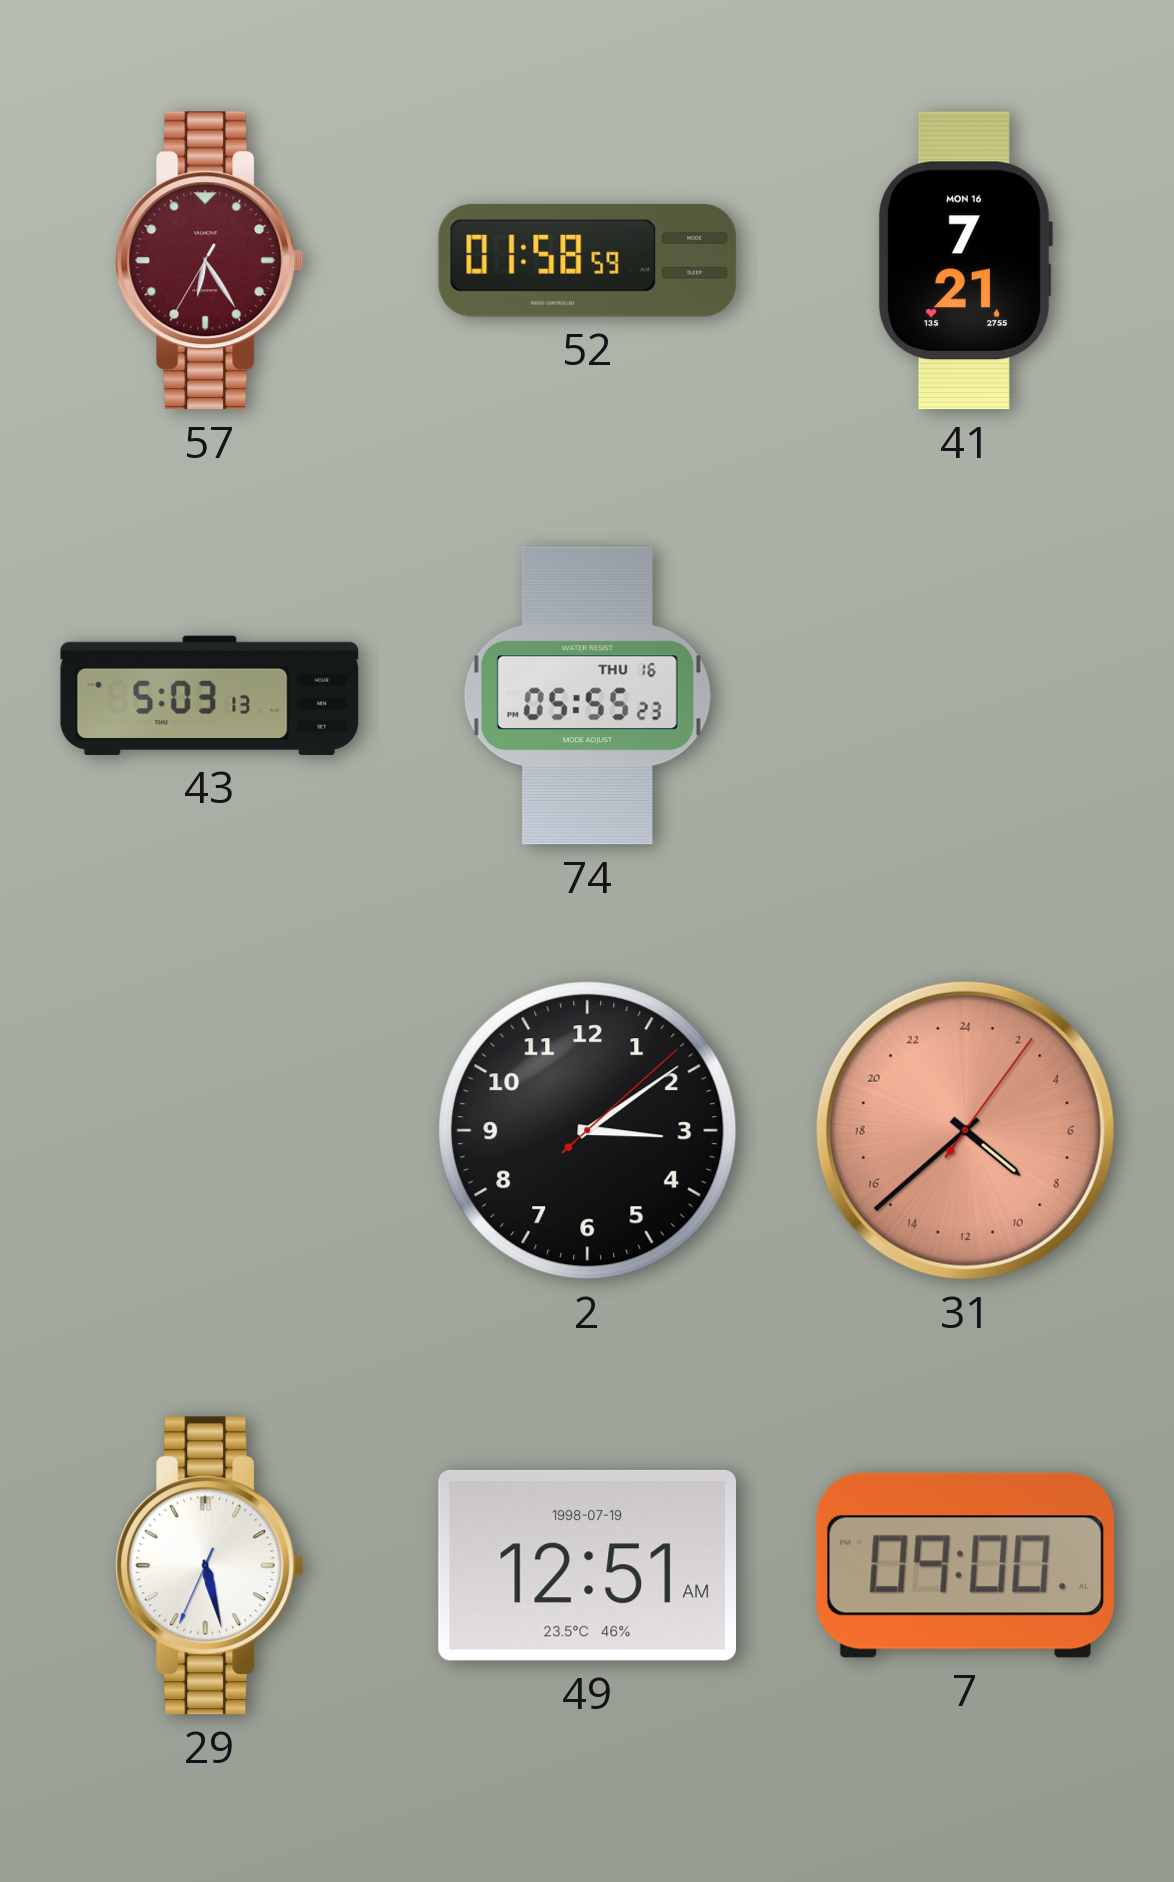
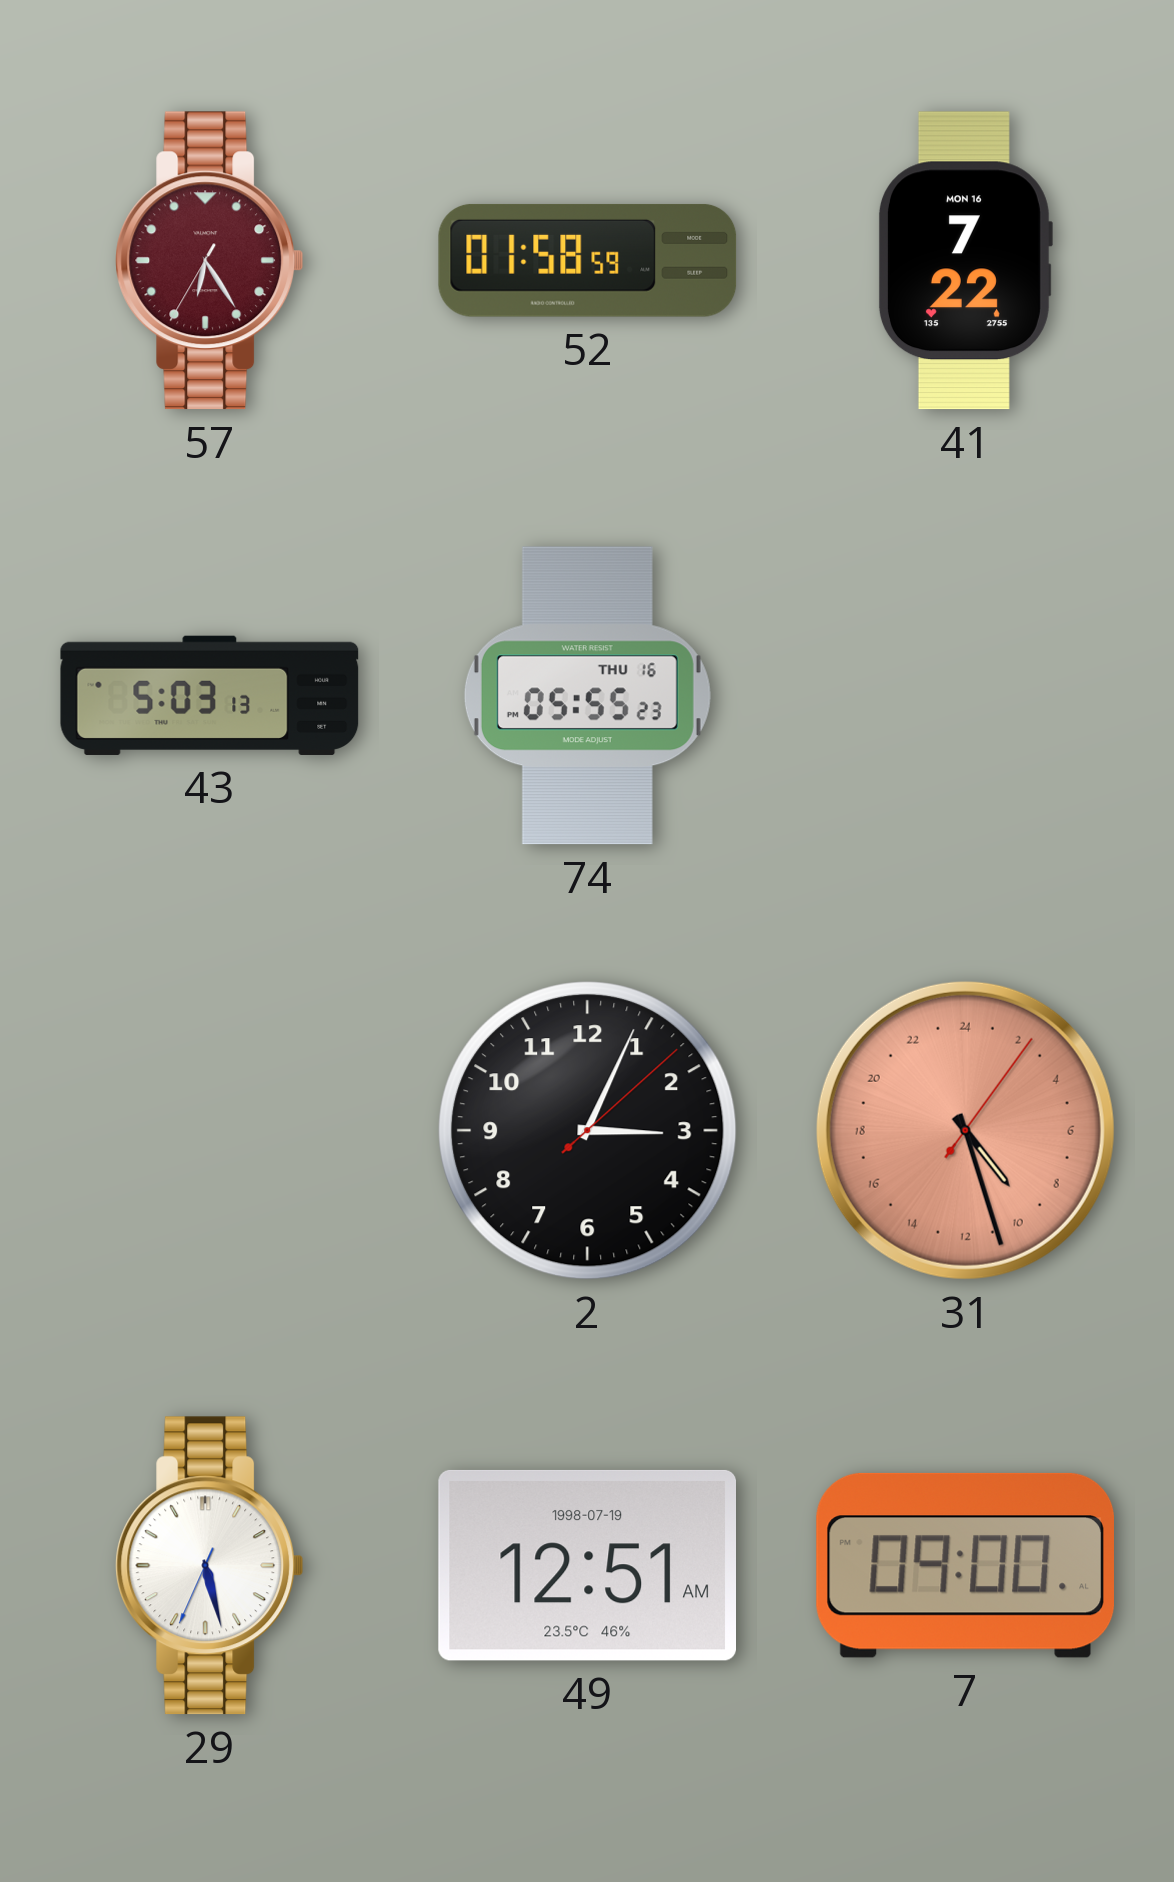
41: 7:21 -> 7:22 (965, 261)
2: 3:09 -> 3:04 (588, 1131)
31: 8:38 -> 9:27 (965, 1130)
